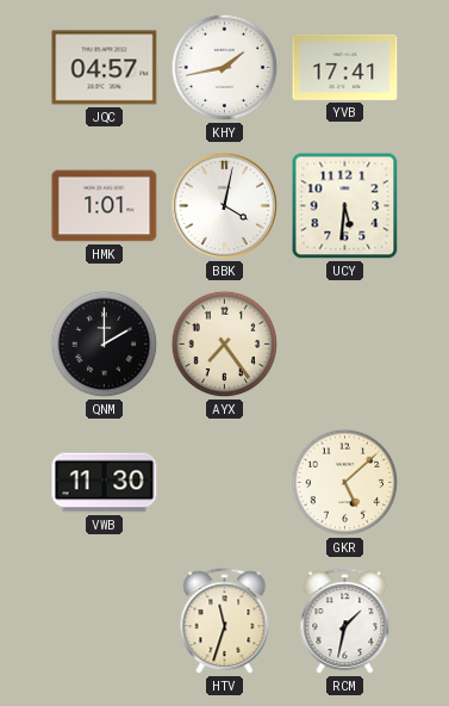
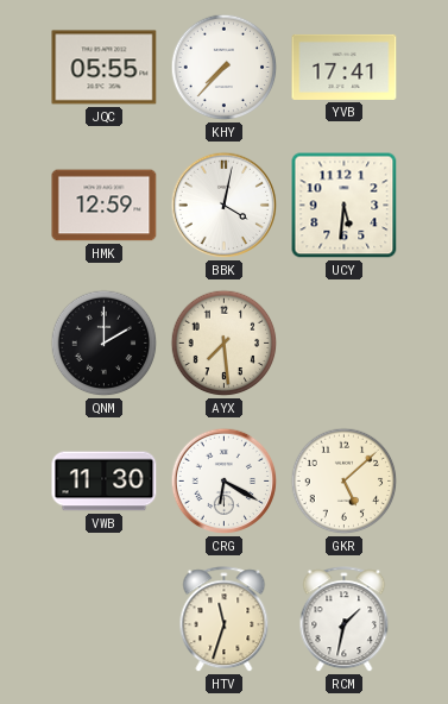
JQC: 04:57 -> 05:55 (105, 68)
KHY: 1:43 -> 7:37 (225, 68)
HMK: 1:01 -> 12:59 (105, 206)
AYX: 7:24 -> 7:29 (225, 344)
CRG: none -> 6:20 (225, 482)
